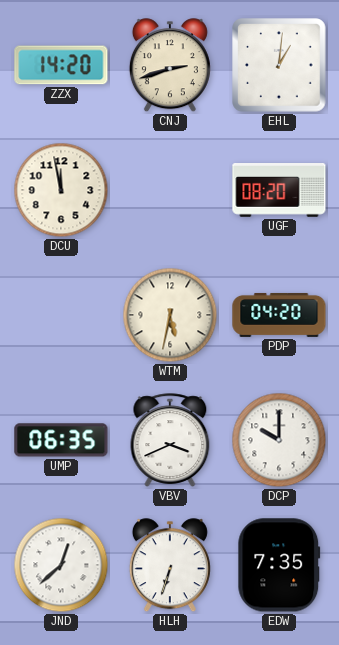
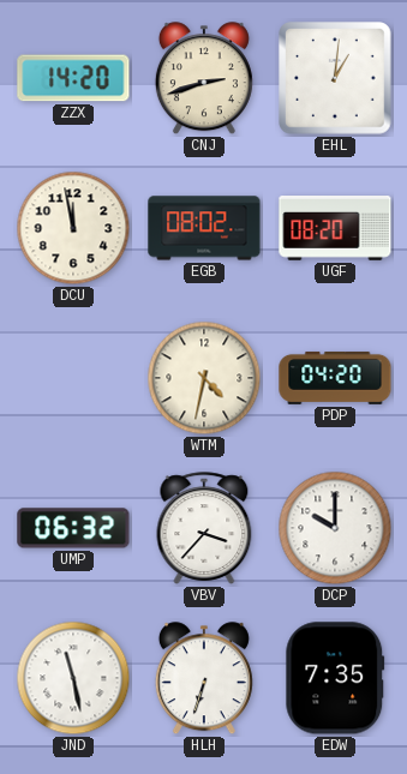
EGB: none -> 08:02 (204, 228)
WTM: 5:32 -> 4:32 (204, 378)
UMP: 06:35 -> 06:32 (73, 528)
VBV: 3:41 -> 3:37 (204, 528)
JND: 12:38 -> 11:28 (73, 678)
